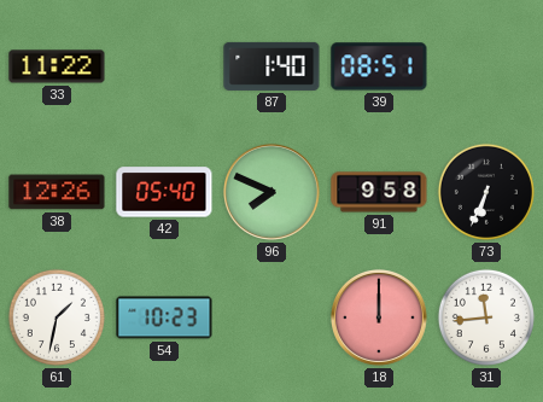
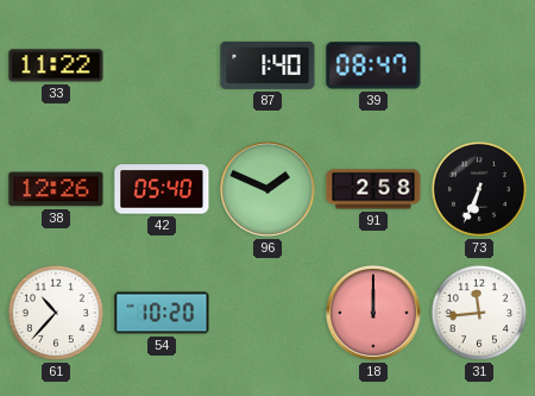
39: 08:51 -> 08:47 (373, 65)
96: 7:49 -> 1:49 (267, 189)
91: 9:58 -> 2:58 (373, 189)
61: 1:32 -> 10:37 (56, 313)
54: 10:23 -> 10:20 (162, 313)
